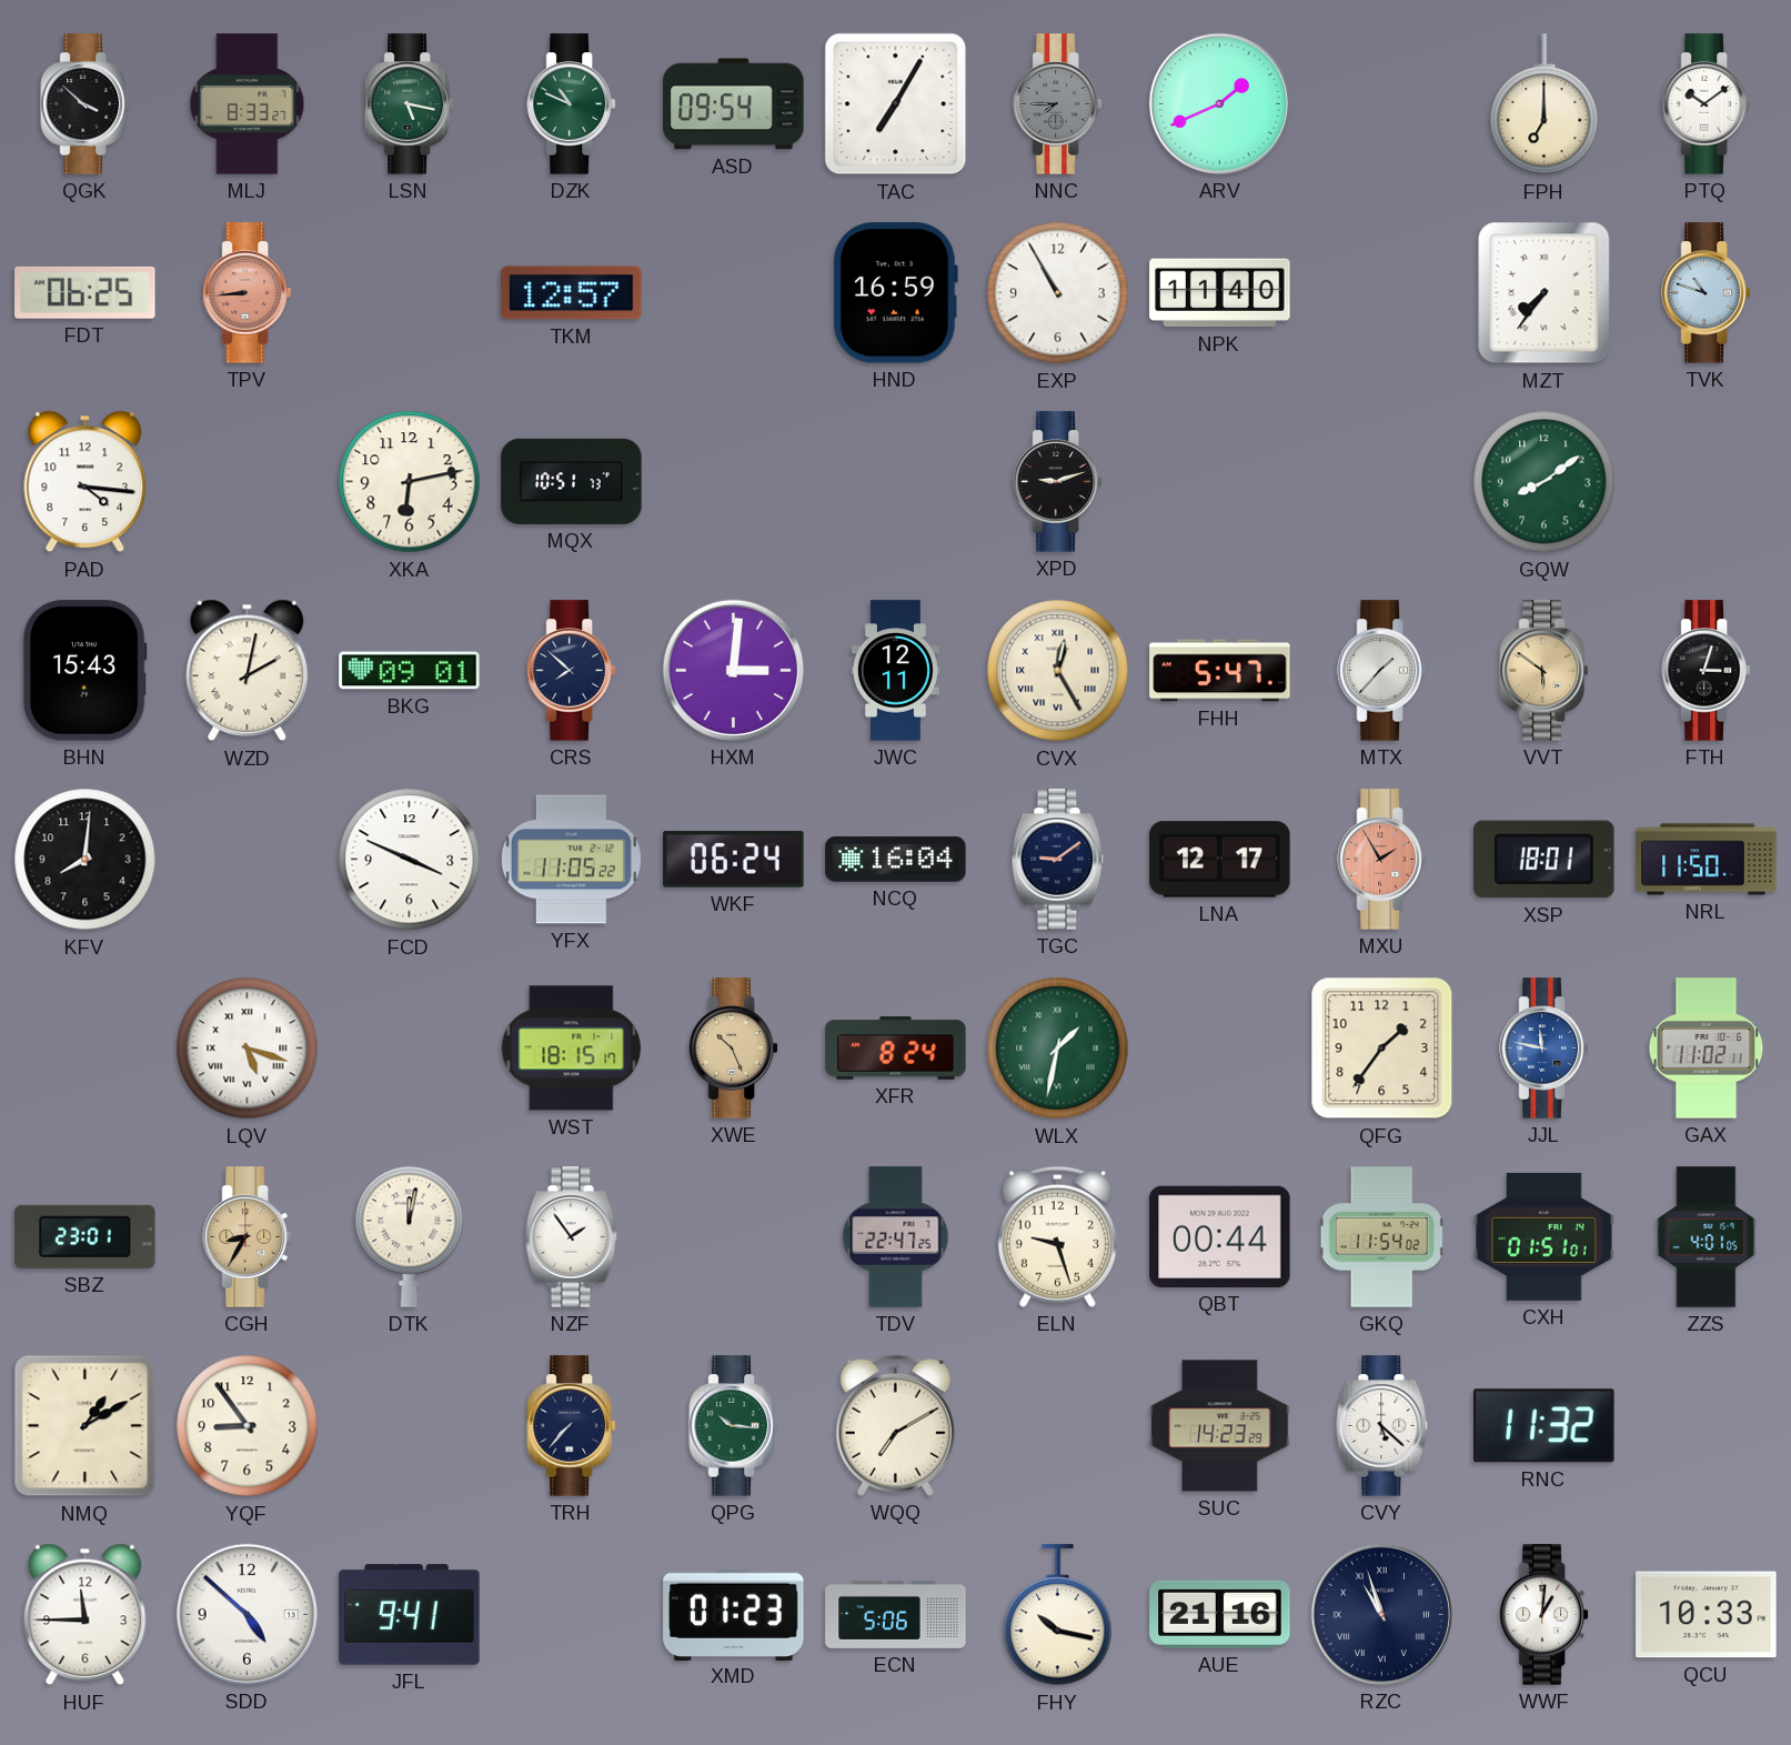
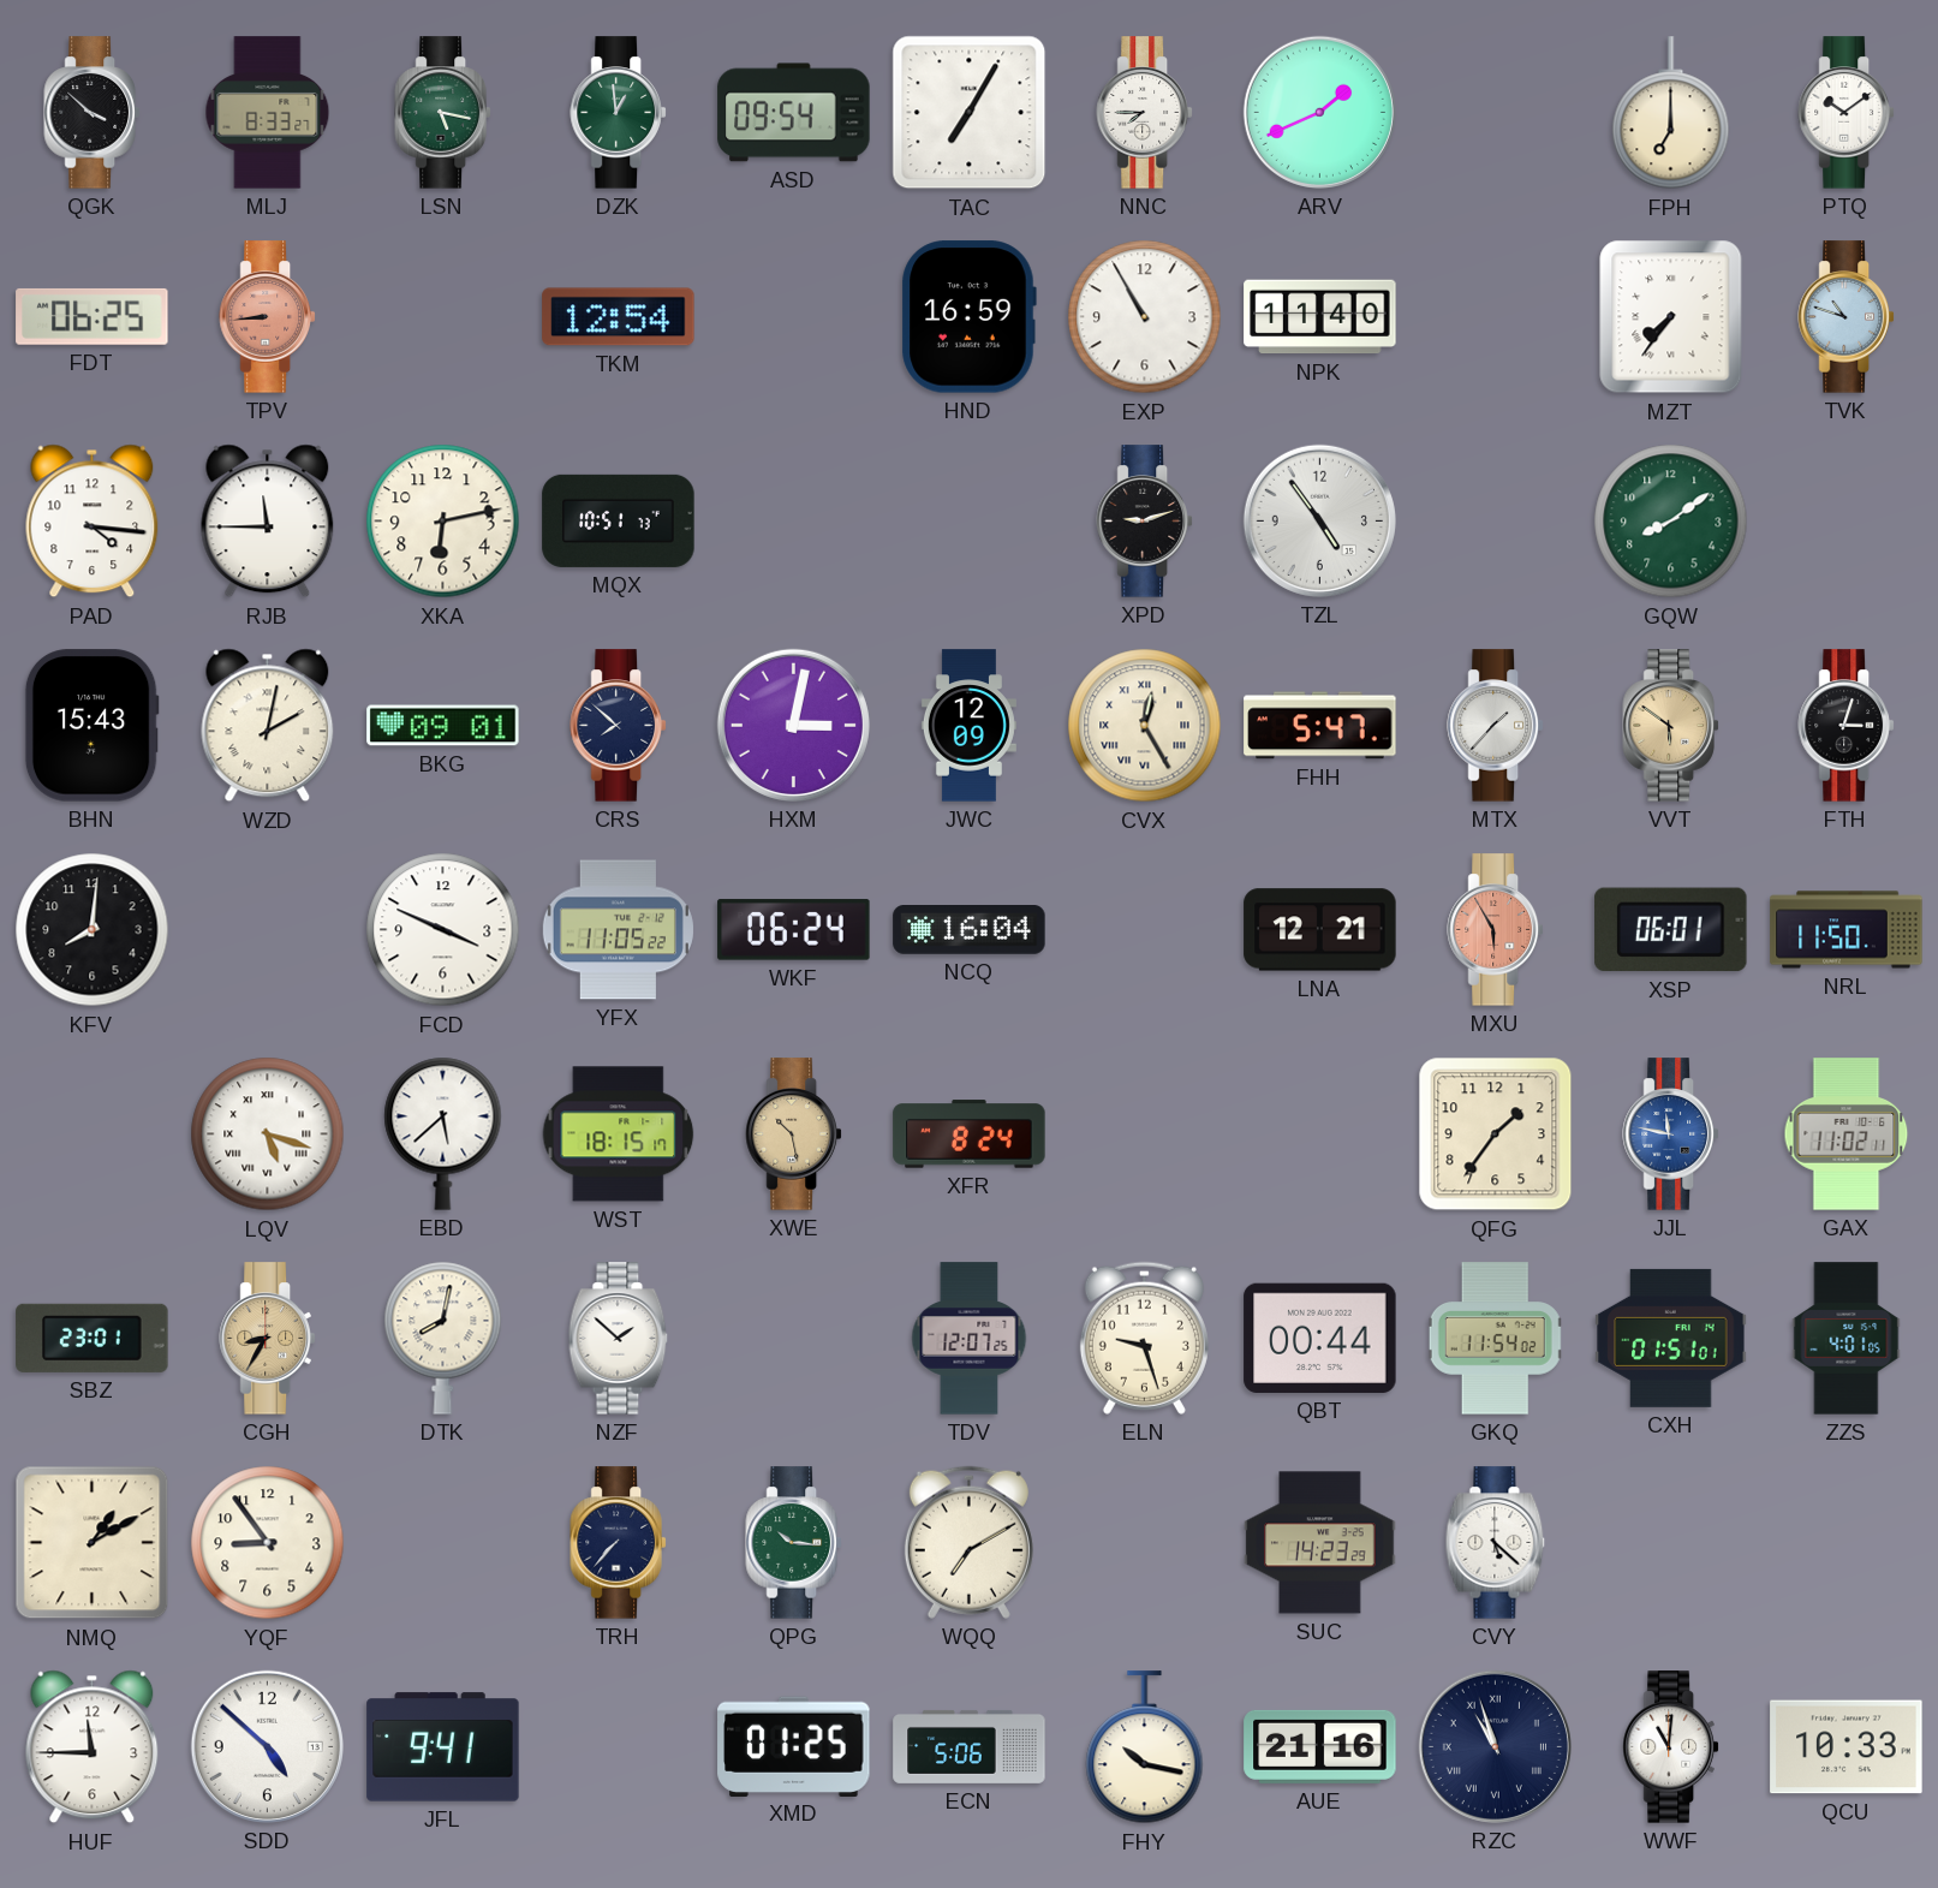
DZK: 10:49 -> 12:59 (619, 113)
NNC dial: grey -> white (1145, 113)
TKM: 12:57 -> 12:54 (619, 317)
RJB: none -> 11:45 (268, 522)
TZL: none -> 4:54 (1319, 520)
HXM: 3:01 -> 3:02 (793, 725)
JWC: 12:11 -> 12:09 (968, 726)
TGC: 9:09 -> none (1058, 860)
LNA: 12:17 -> 12:21 (1320, 930)
MXU: 1:55 -> 5:55 (1496, 930)
XSP: 18:01 -> 06:01 (1671, 930)
EBD: none -> 5:38 (443, 1133)
XWE: 10:26 -> 10:28 (794, 1134)
WLX: 1:32 -> none (1058, 1049)
DTK: 12:02 -> 8:02 (443, 1338)
NZF: 1:54 -> 1:52 (619, 1339)
TDV: 22:47 -> 12:07 (970, 1339)
RNC: 11:32 -> none (1545, 1426)
XMD: 01:23 -> 01:25 (794, 1746)
WWF: 1:01 -> 11:01 (1671, 1747)
